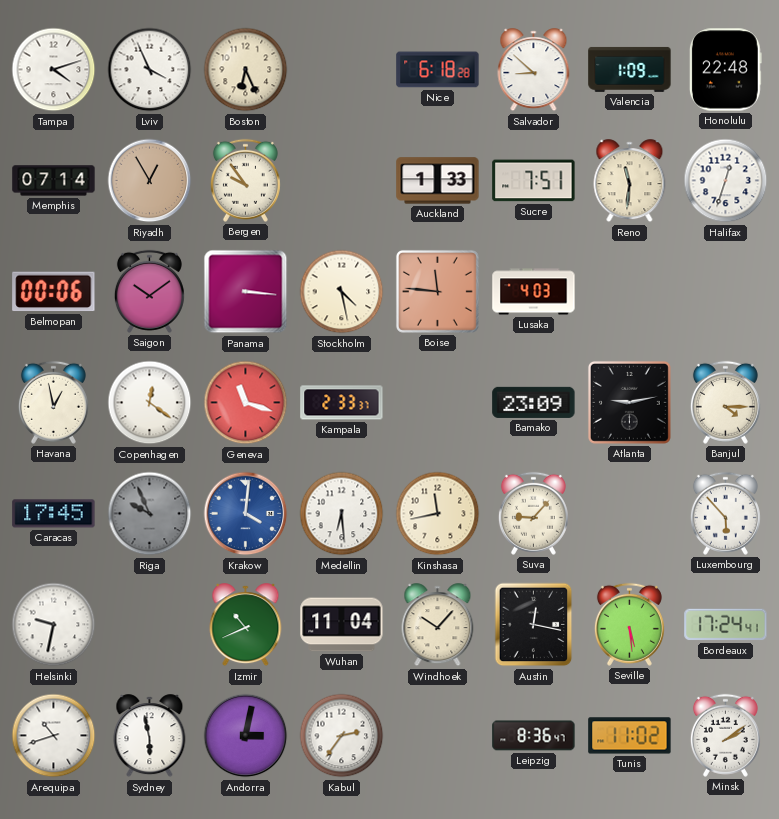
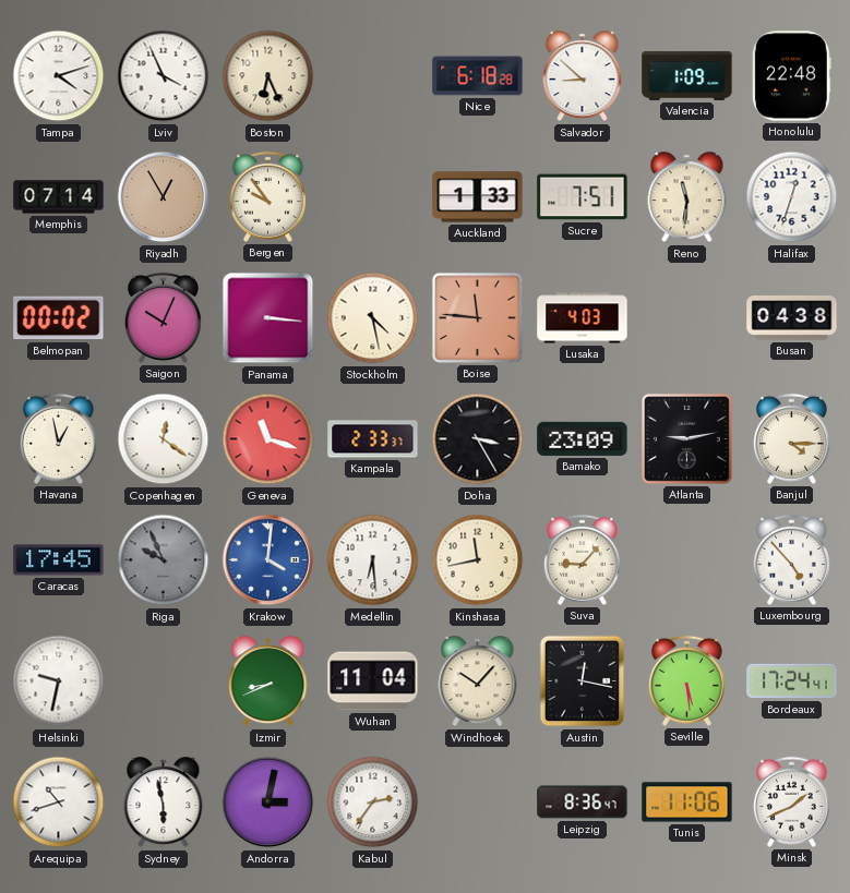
Belmopan: 00:06 -> 00:02 (59, 318)
Saigon: 10:09 -> 10:04 (163, 317)
Busan: none -> 04:38 (792, 318)
Doha: none -> 3:25 (478, 439)
Luxembourg: 5:53 -> 4:53 (791, 559)
Izmir: 10:41 -> 8:41 (268, 681)
Tunis: 11:02 -> 11:06 (687, 803)
Minsk: 2:09 -> 1:41 (791, 801)
